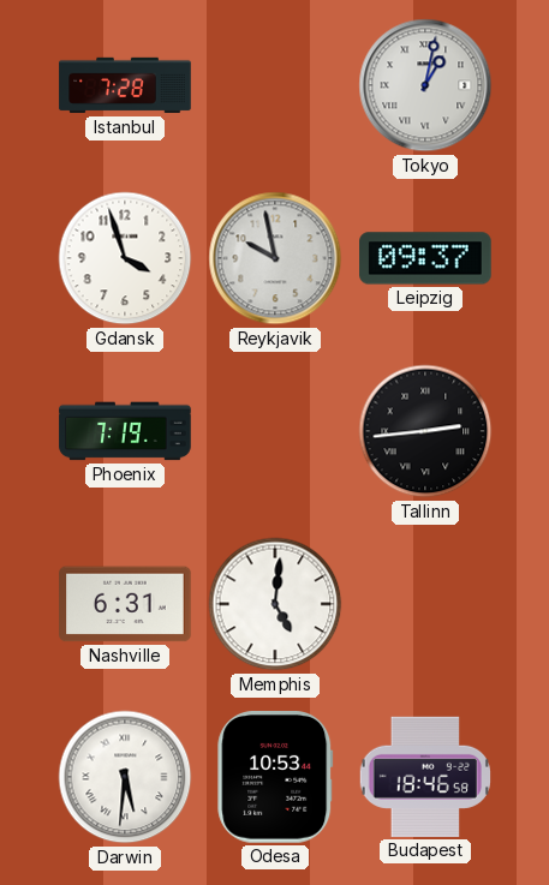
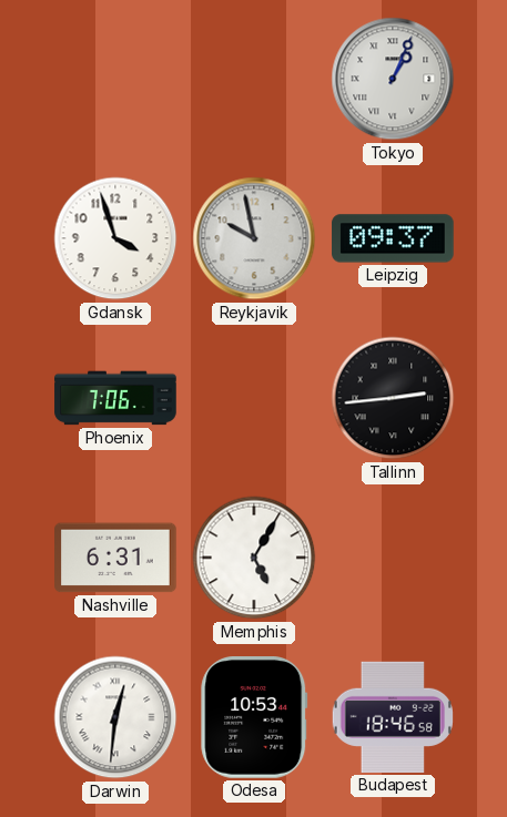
Istanbul: 7:28 -> none (125, 85)
Tokyo: 1:02 -> 1:04 (393, 79)
Phoenix: 7:19 -> 7:06 (115, 398)
Memphis: 5:01 -> 5:05 (254, 558)
Darwin: 5:31 -> 12:31 (115, 717)
